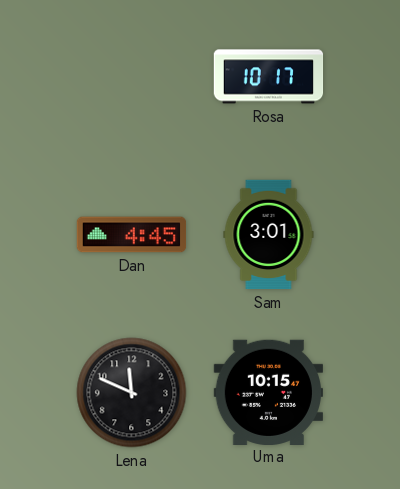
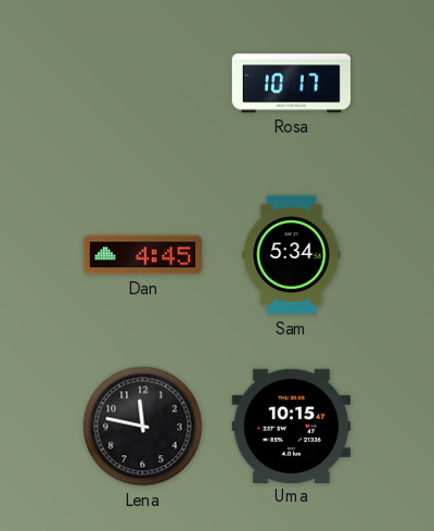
Sam: 3:01 -> 5:34 (292, 255)
Lena: 11:49 -> 11:47 (143, 427)
